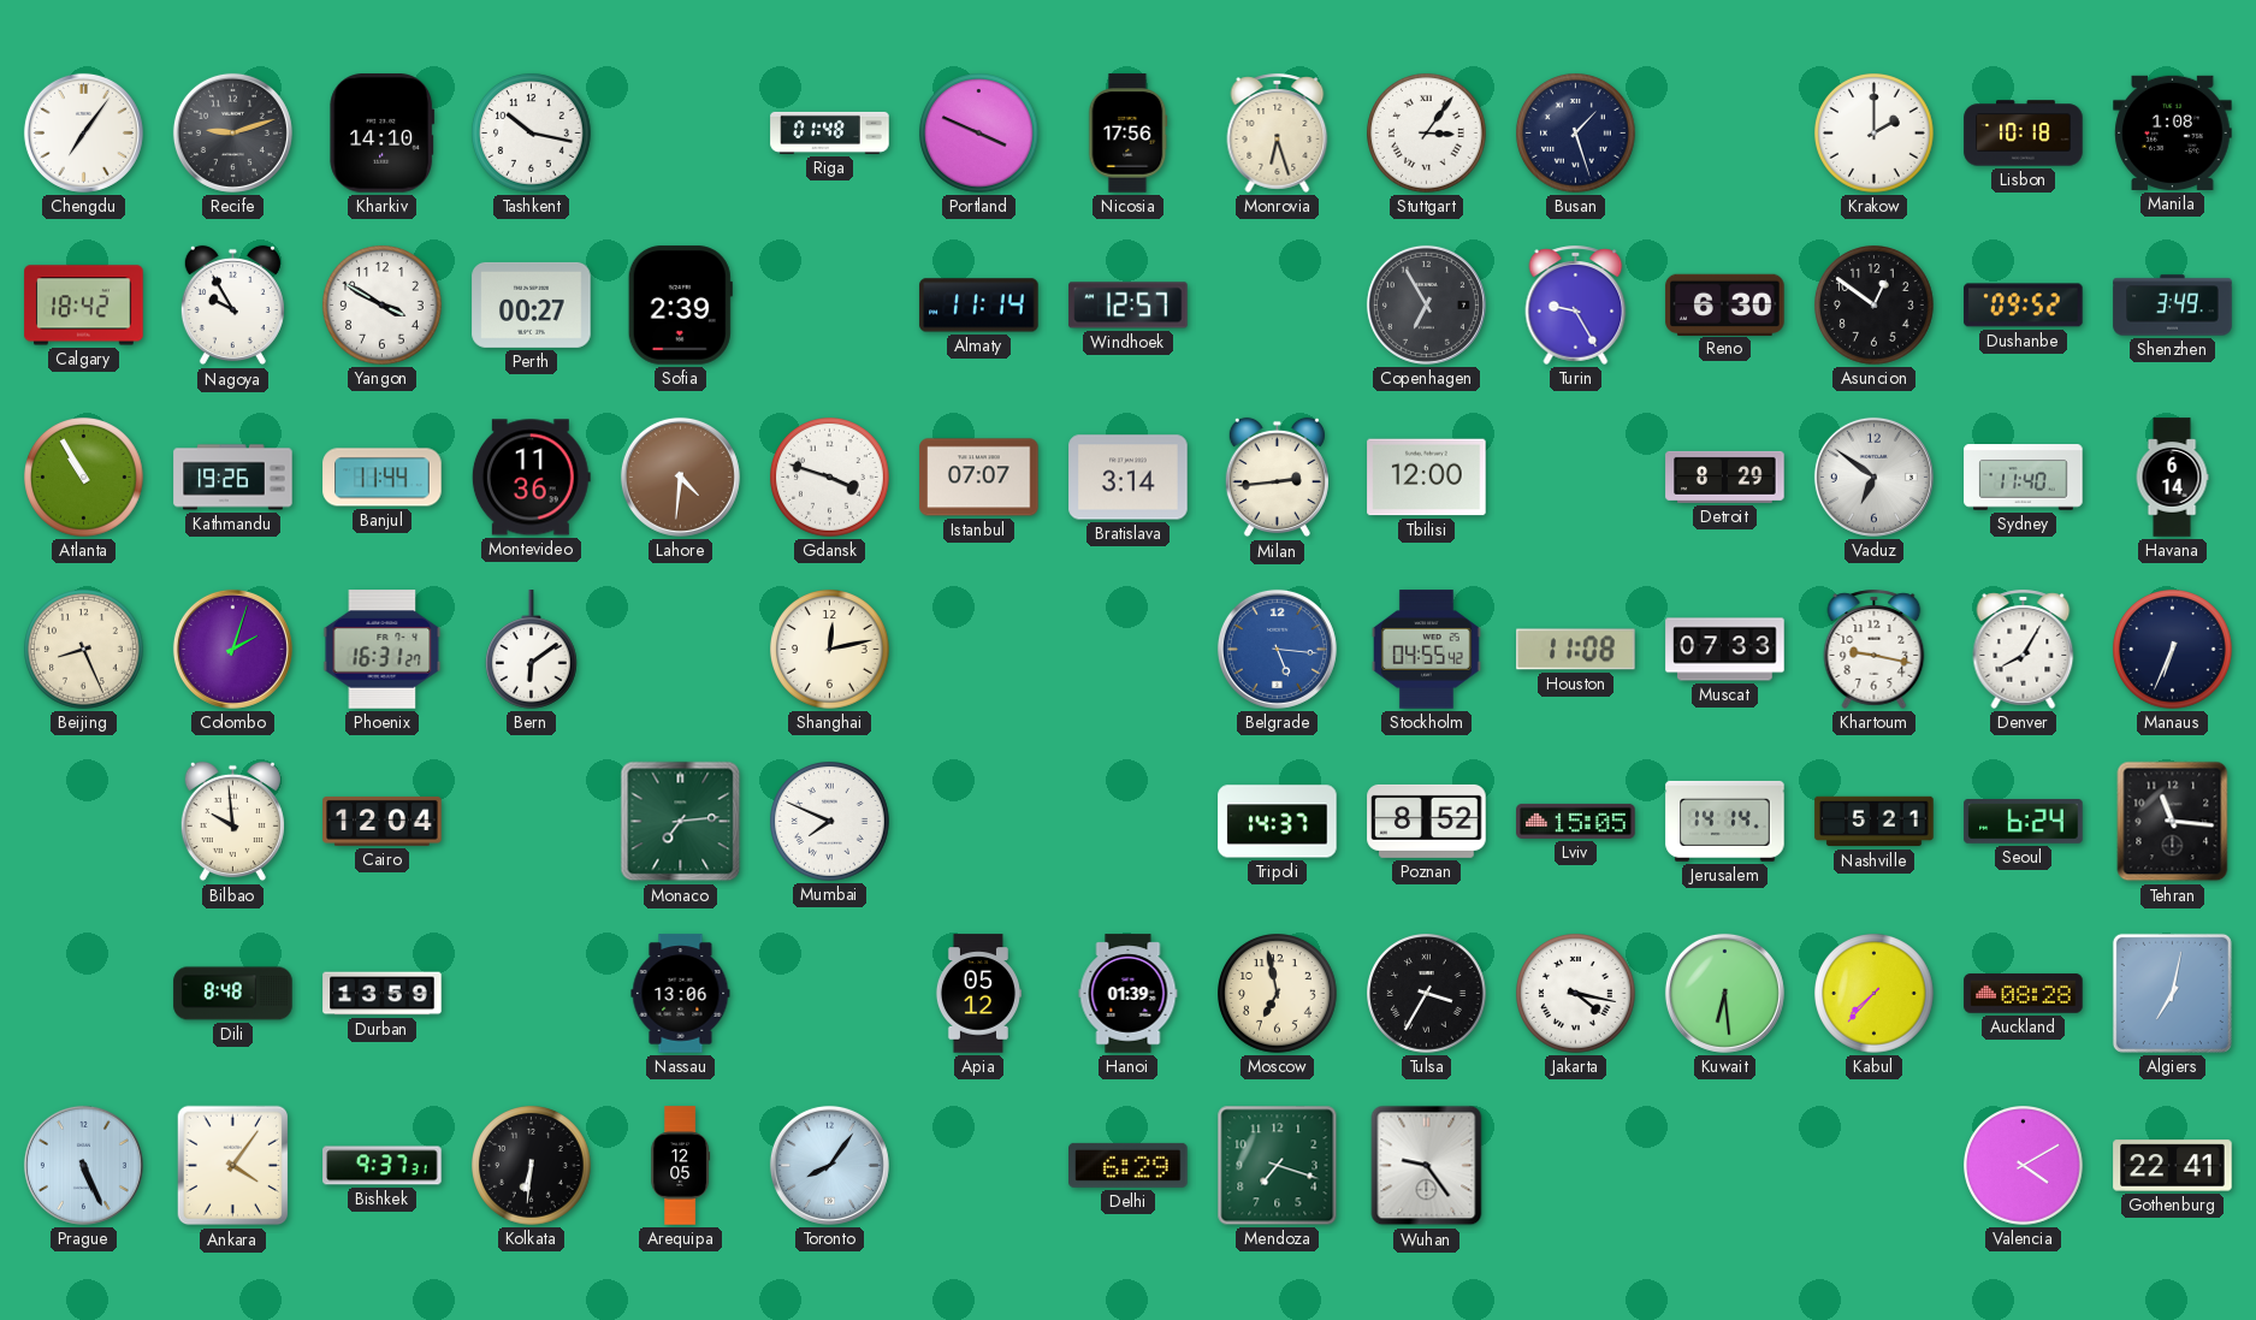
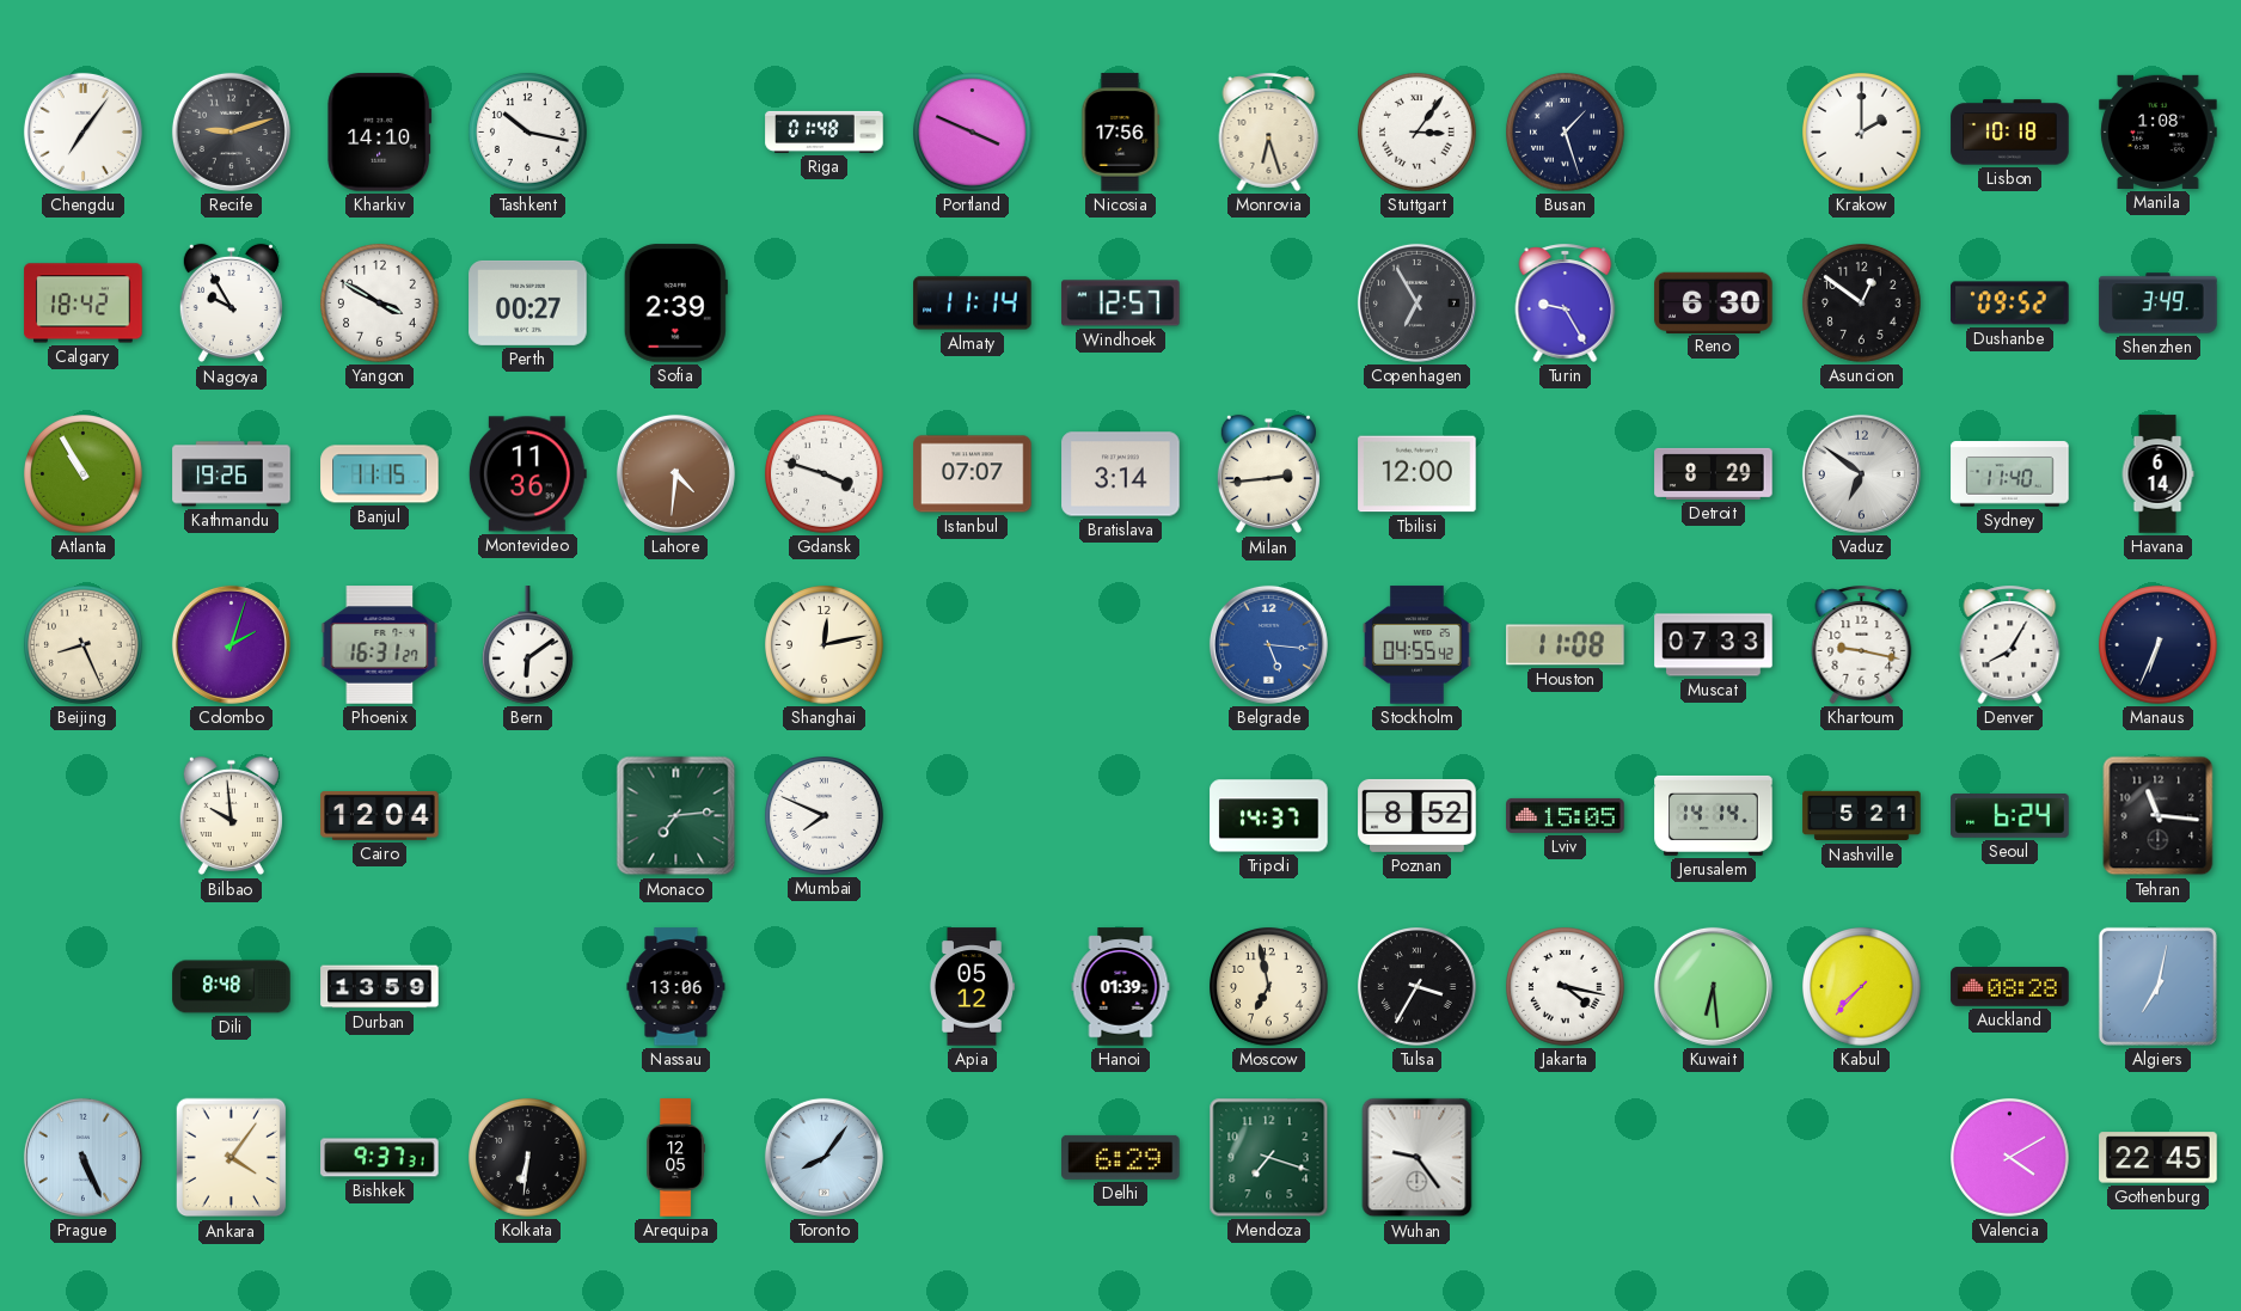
Banjul: 11:44 -> 11:15 (380, 474)
Gothenburg: 22:41 -> 22:45 (2159, 1158)
